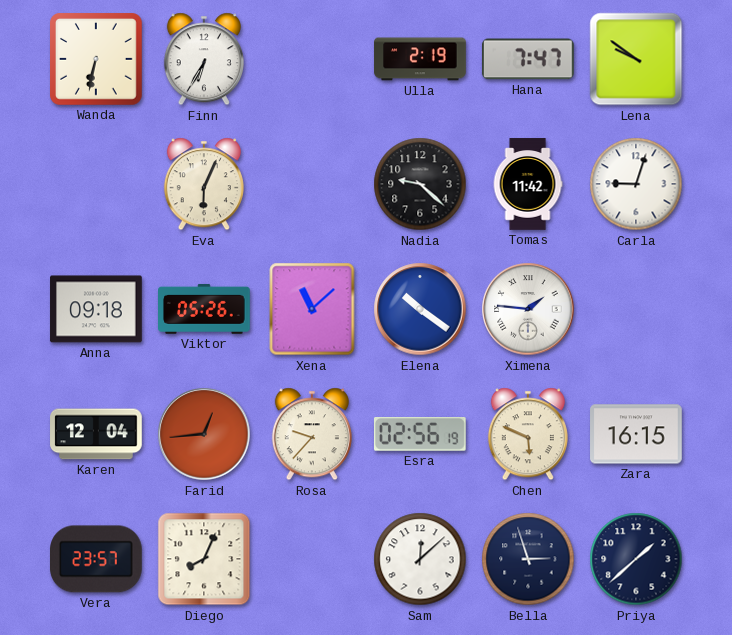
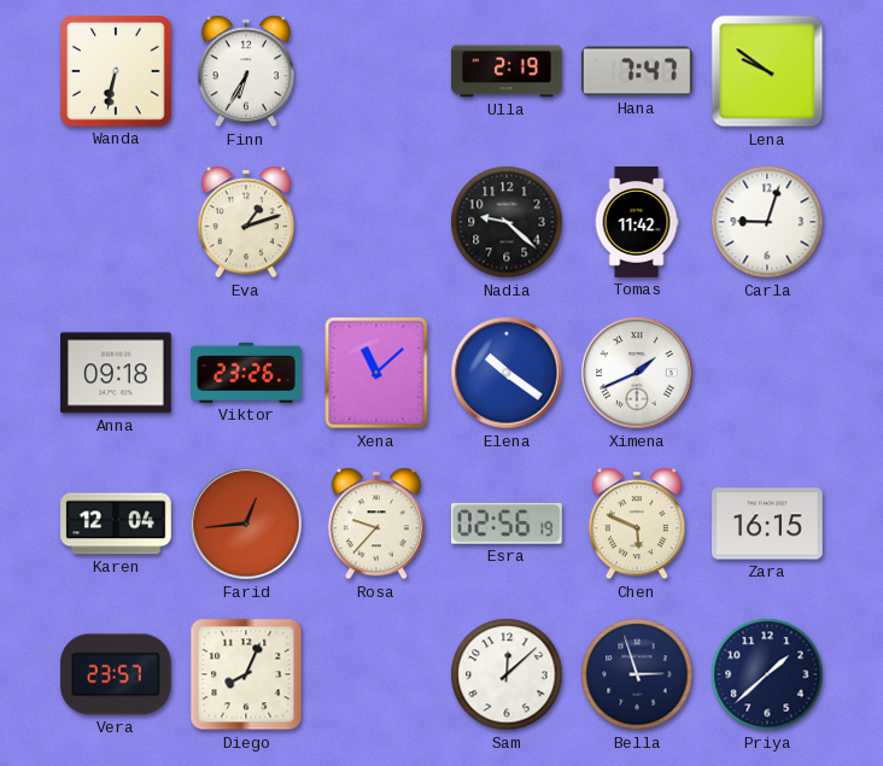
Eva: 6:04 -> 1:12 (246, 222)
Viktor: 05:26 -> 23:26 (246, 373)
Ximena: 1:46 -> 1:41 (637, 373)
